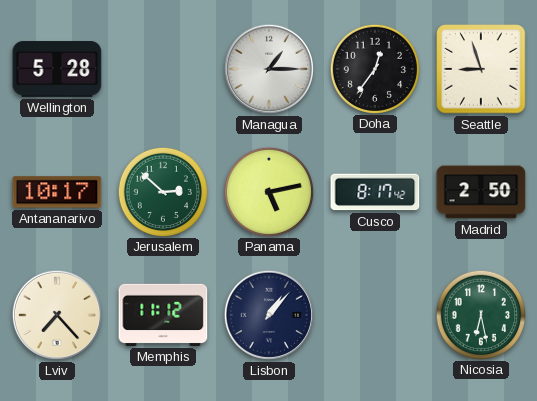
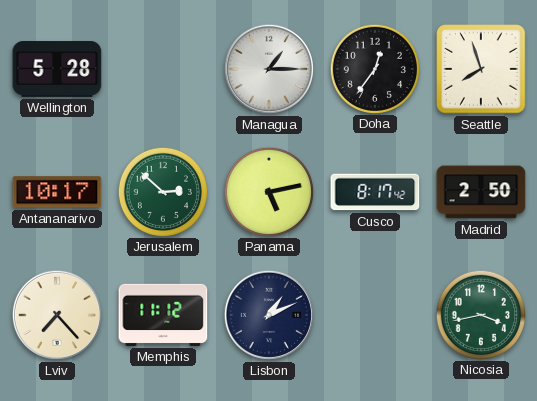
Seattle: 8:57 -> 7:57 (481, 69)
Lisbon: 1:07 -> 1:11 (269, 315)
Nicosia: 6:28 -> 3:43 (480, 314)
